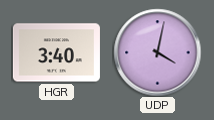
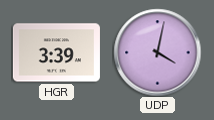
HGR: 3:40 -> 3:39 (56, 53)
